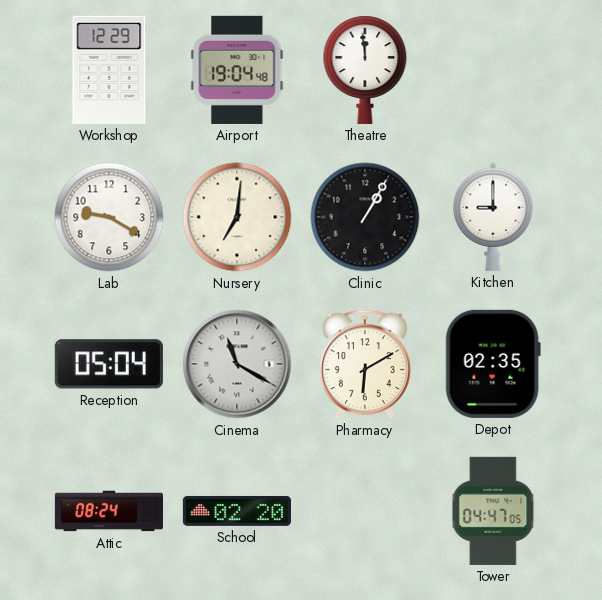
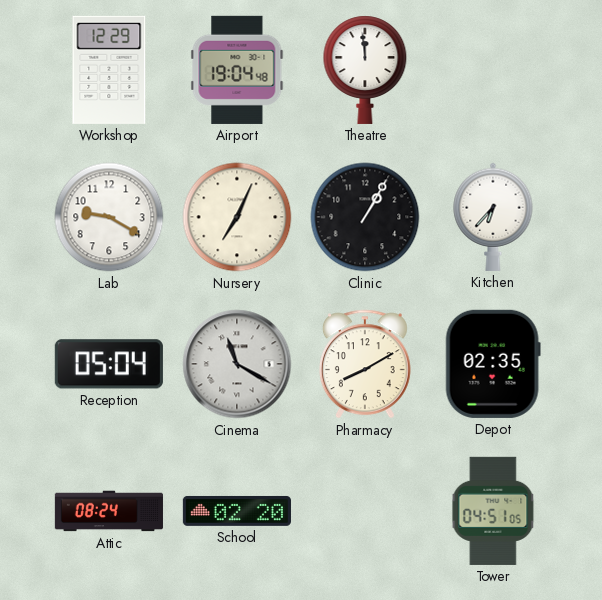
Nursery: 7:01 -> 7:04 (237, 217)
Kitchen: 9:00 -> 6:37 (493, 217)
Pharmacy: 6:10 -> 8:10 (365, 364)
Tower: 04:47 -> 04:51 (493, 511)
